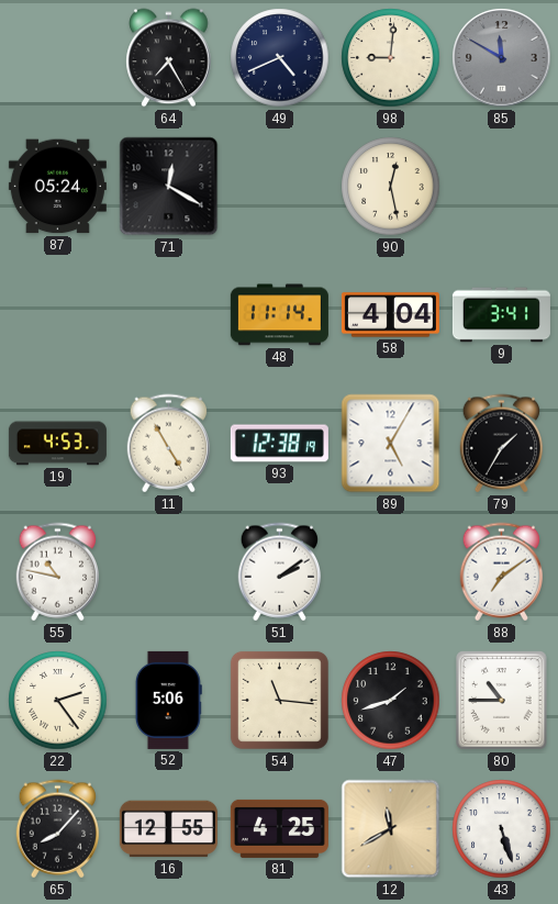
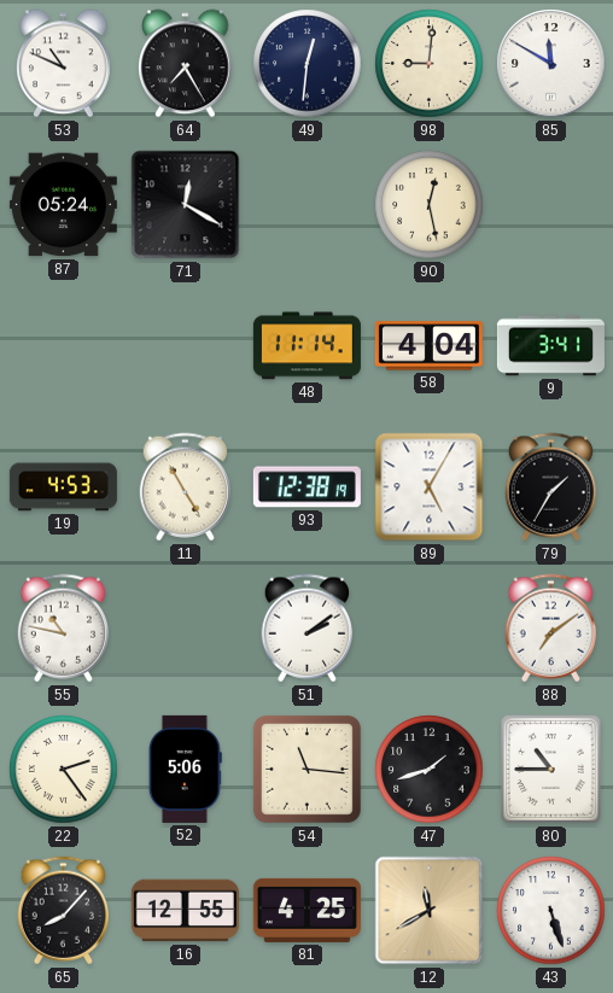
53: none -> 10:49 (64, 64)
49: 4:41 -> 12:31 (308, 64)
85 dial: grey -> white (551, 64)
